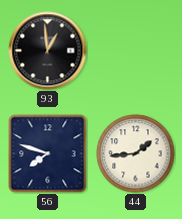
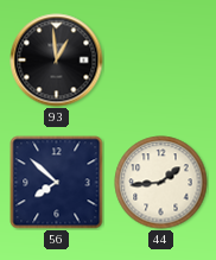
56: 7:48 -> 7:52 (57, 183)
